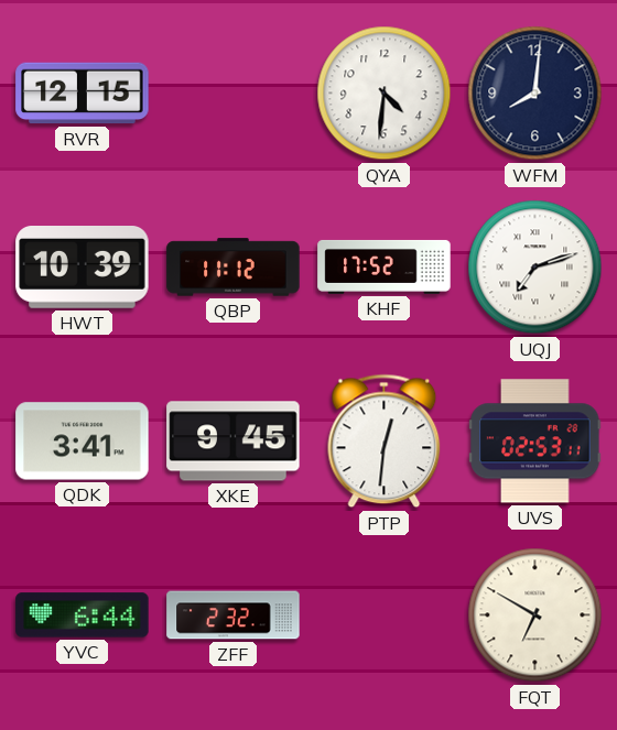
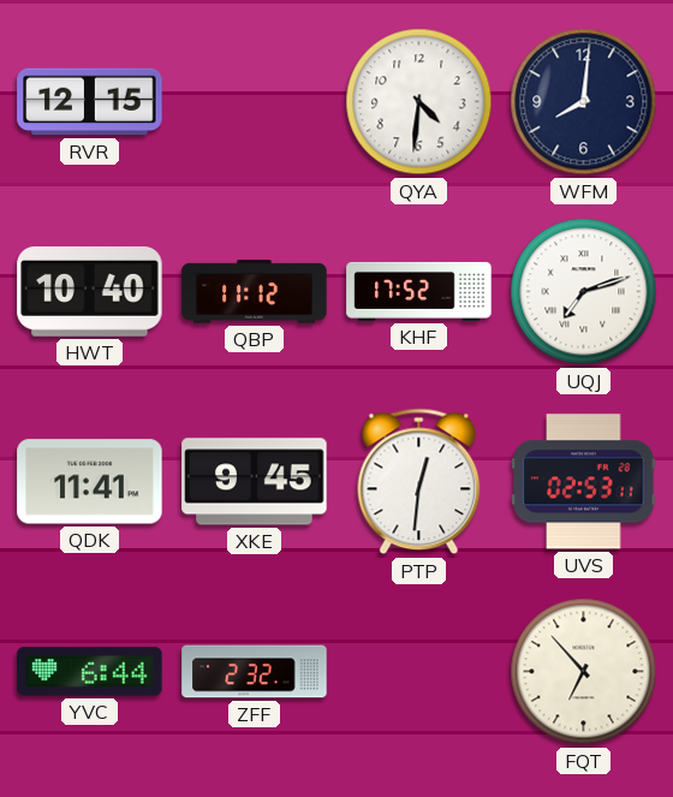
HWT: 10:39 -> 10:40 (90, 292)
QDK: 3:41 -> 11:41 (90, 482)
FQT: 6:50 -> 6:53 (584, 672)
